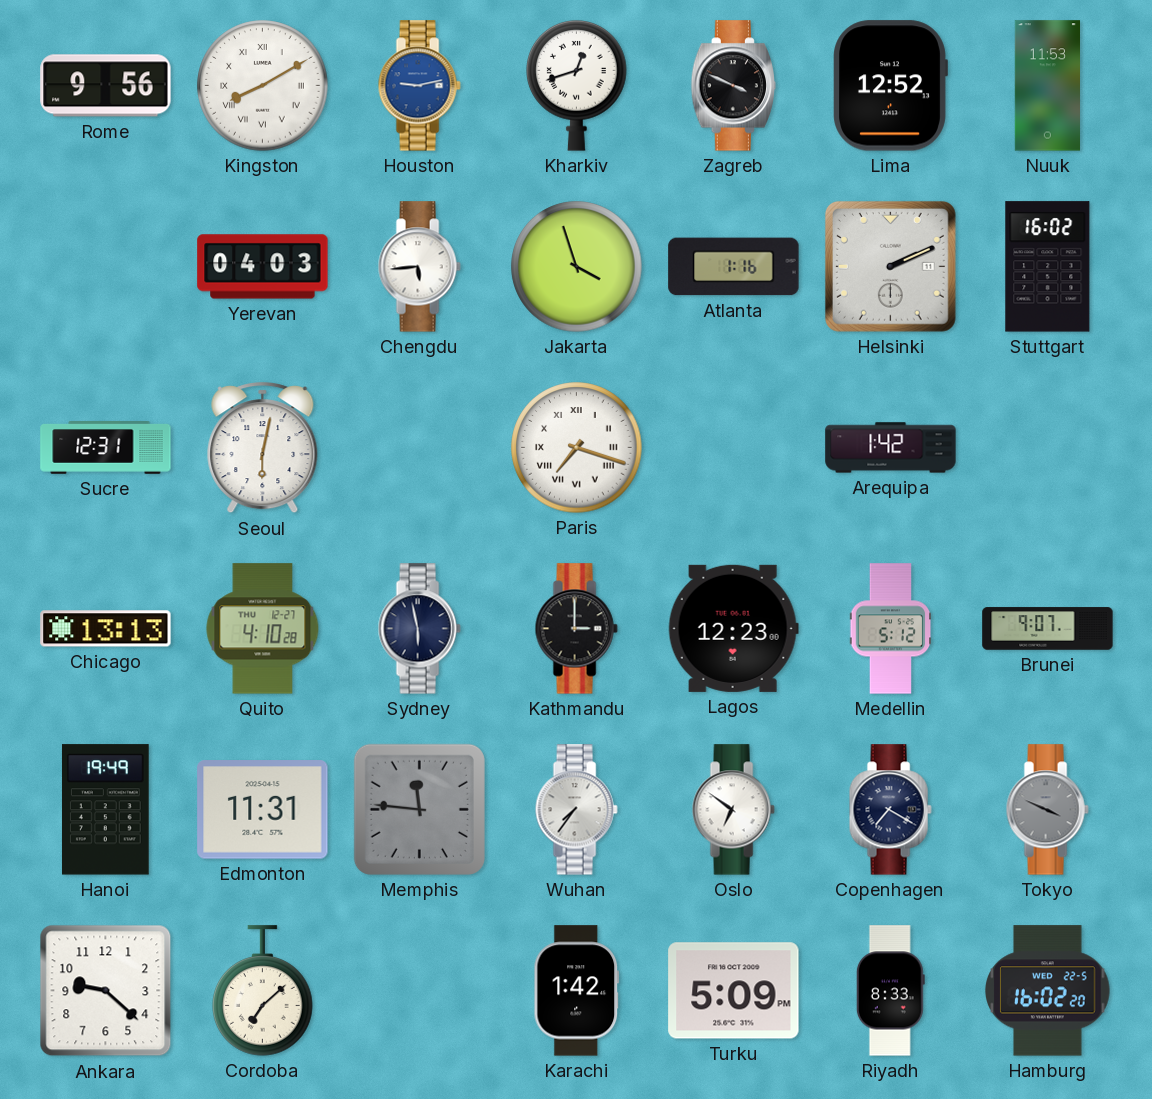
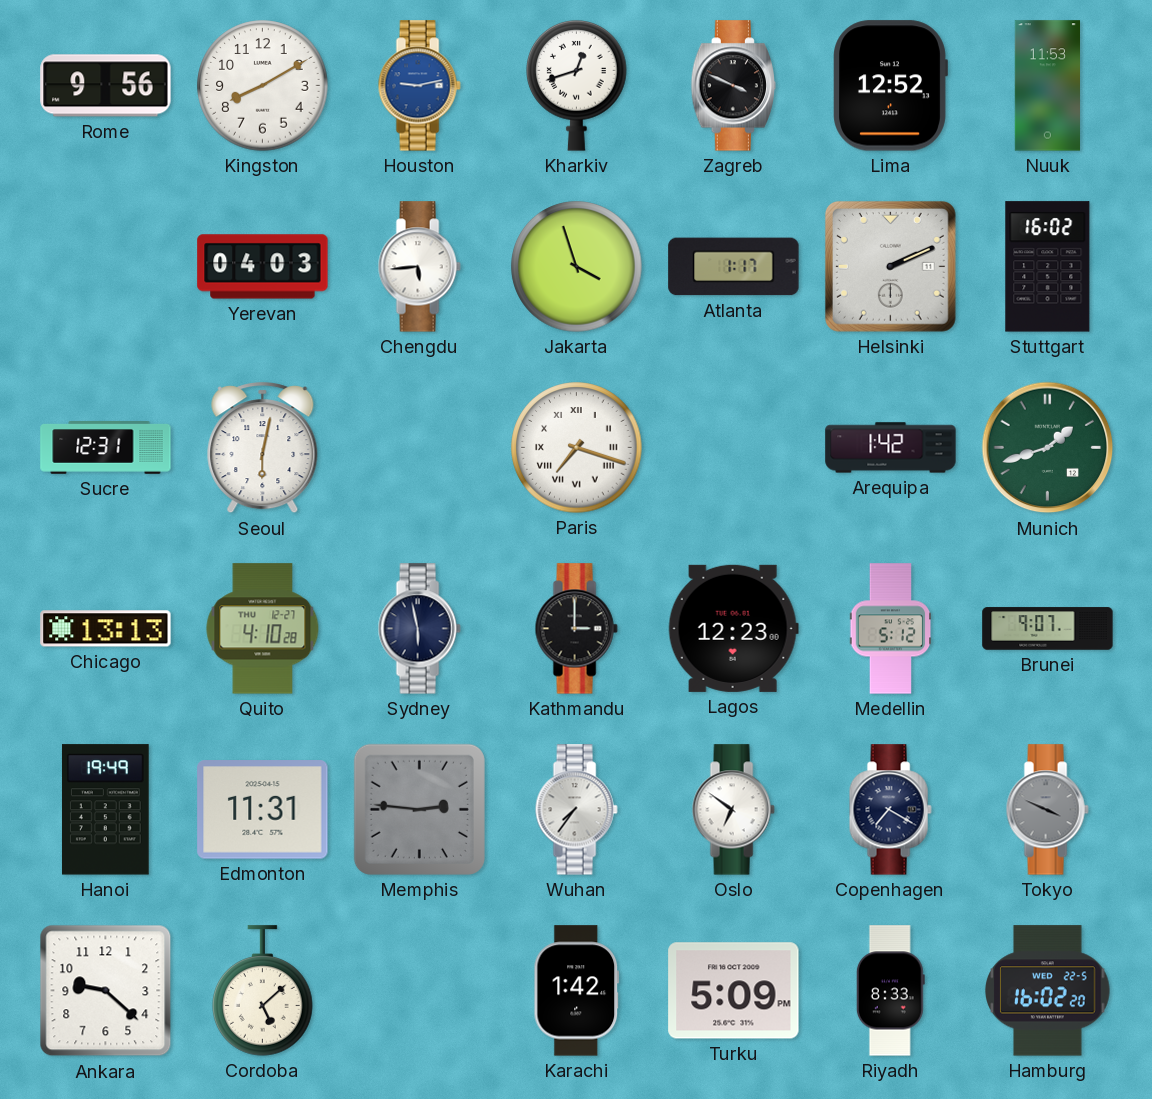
Kingston numerals: Roman -> Arabic (263, 86)
Atlanta: 1:16 -> 1:17 (734, 267)
Munich: none -> 1:42 (1048, 448)
Memphis: 11:46 -> 2:46 (419, 809)
Cordoba: 7:08 -> 5:08 (263, 991)
